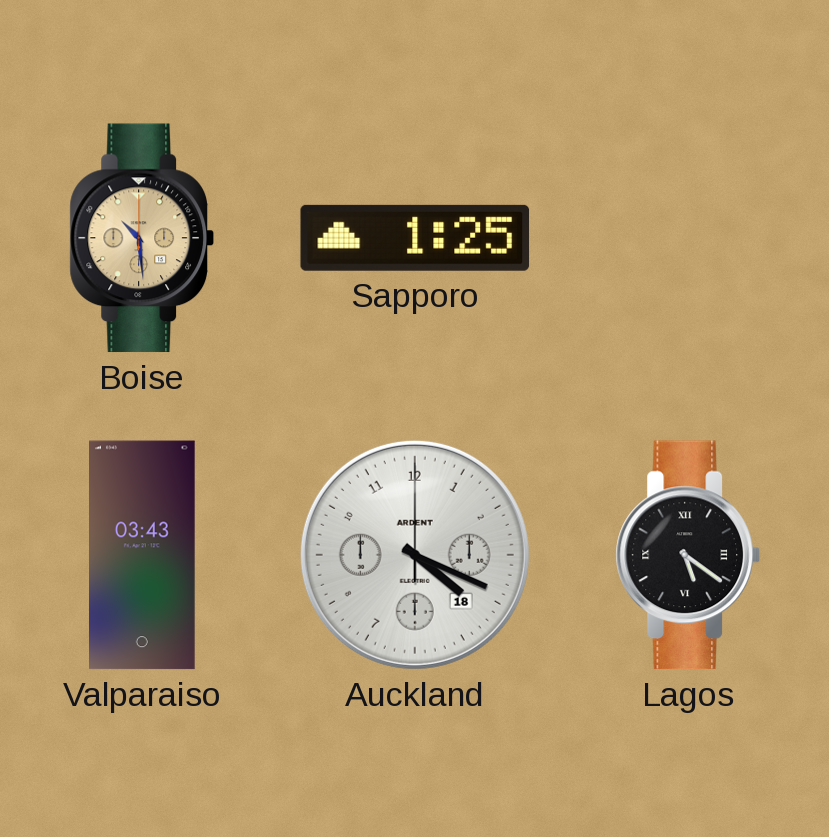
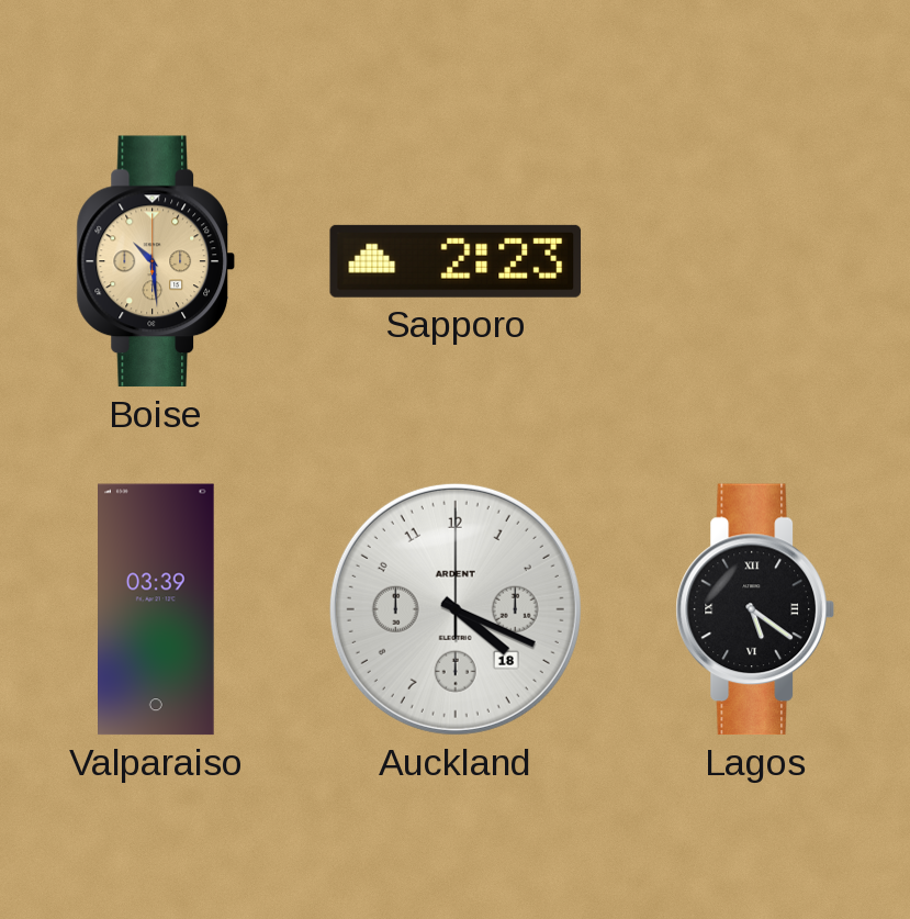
Sapporo: 1:25 -> 2:23 (456, 261)
Valparaiso: 03:43 -> 03:39 (157, 609)
